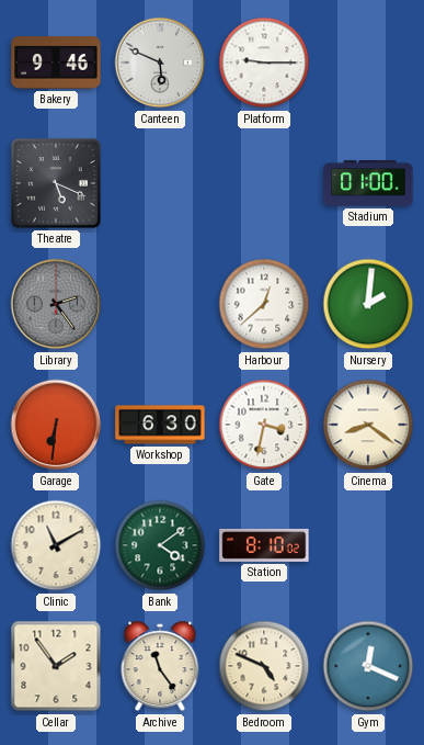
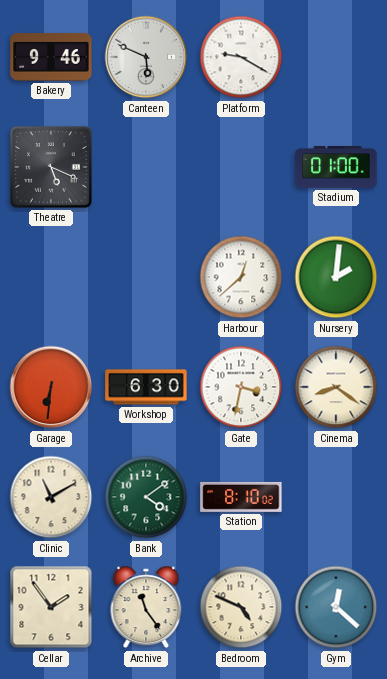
Platform: 9:15 -> 9:20 (241, 57)
Library: 2:24 -> none (56, 304)
Gym: 12:19 -> 12:22 (336, 607)
